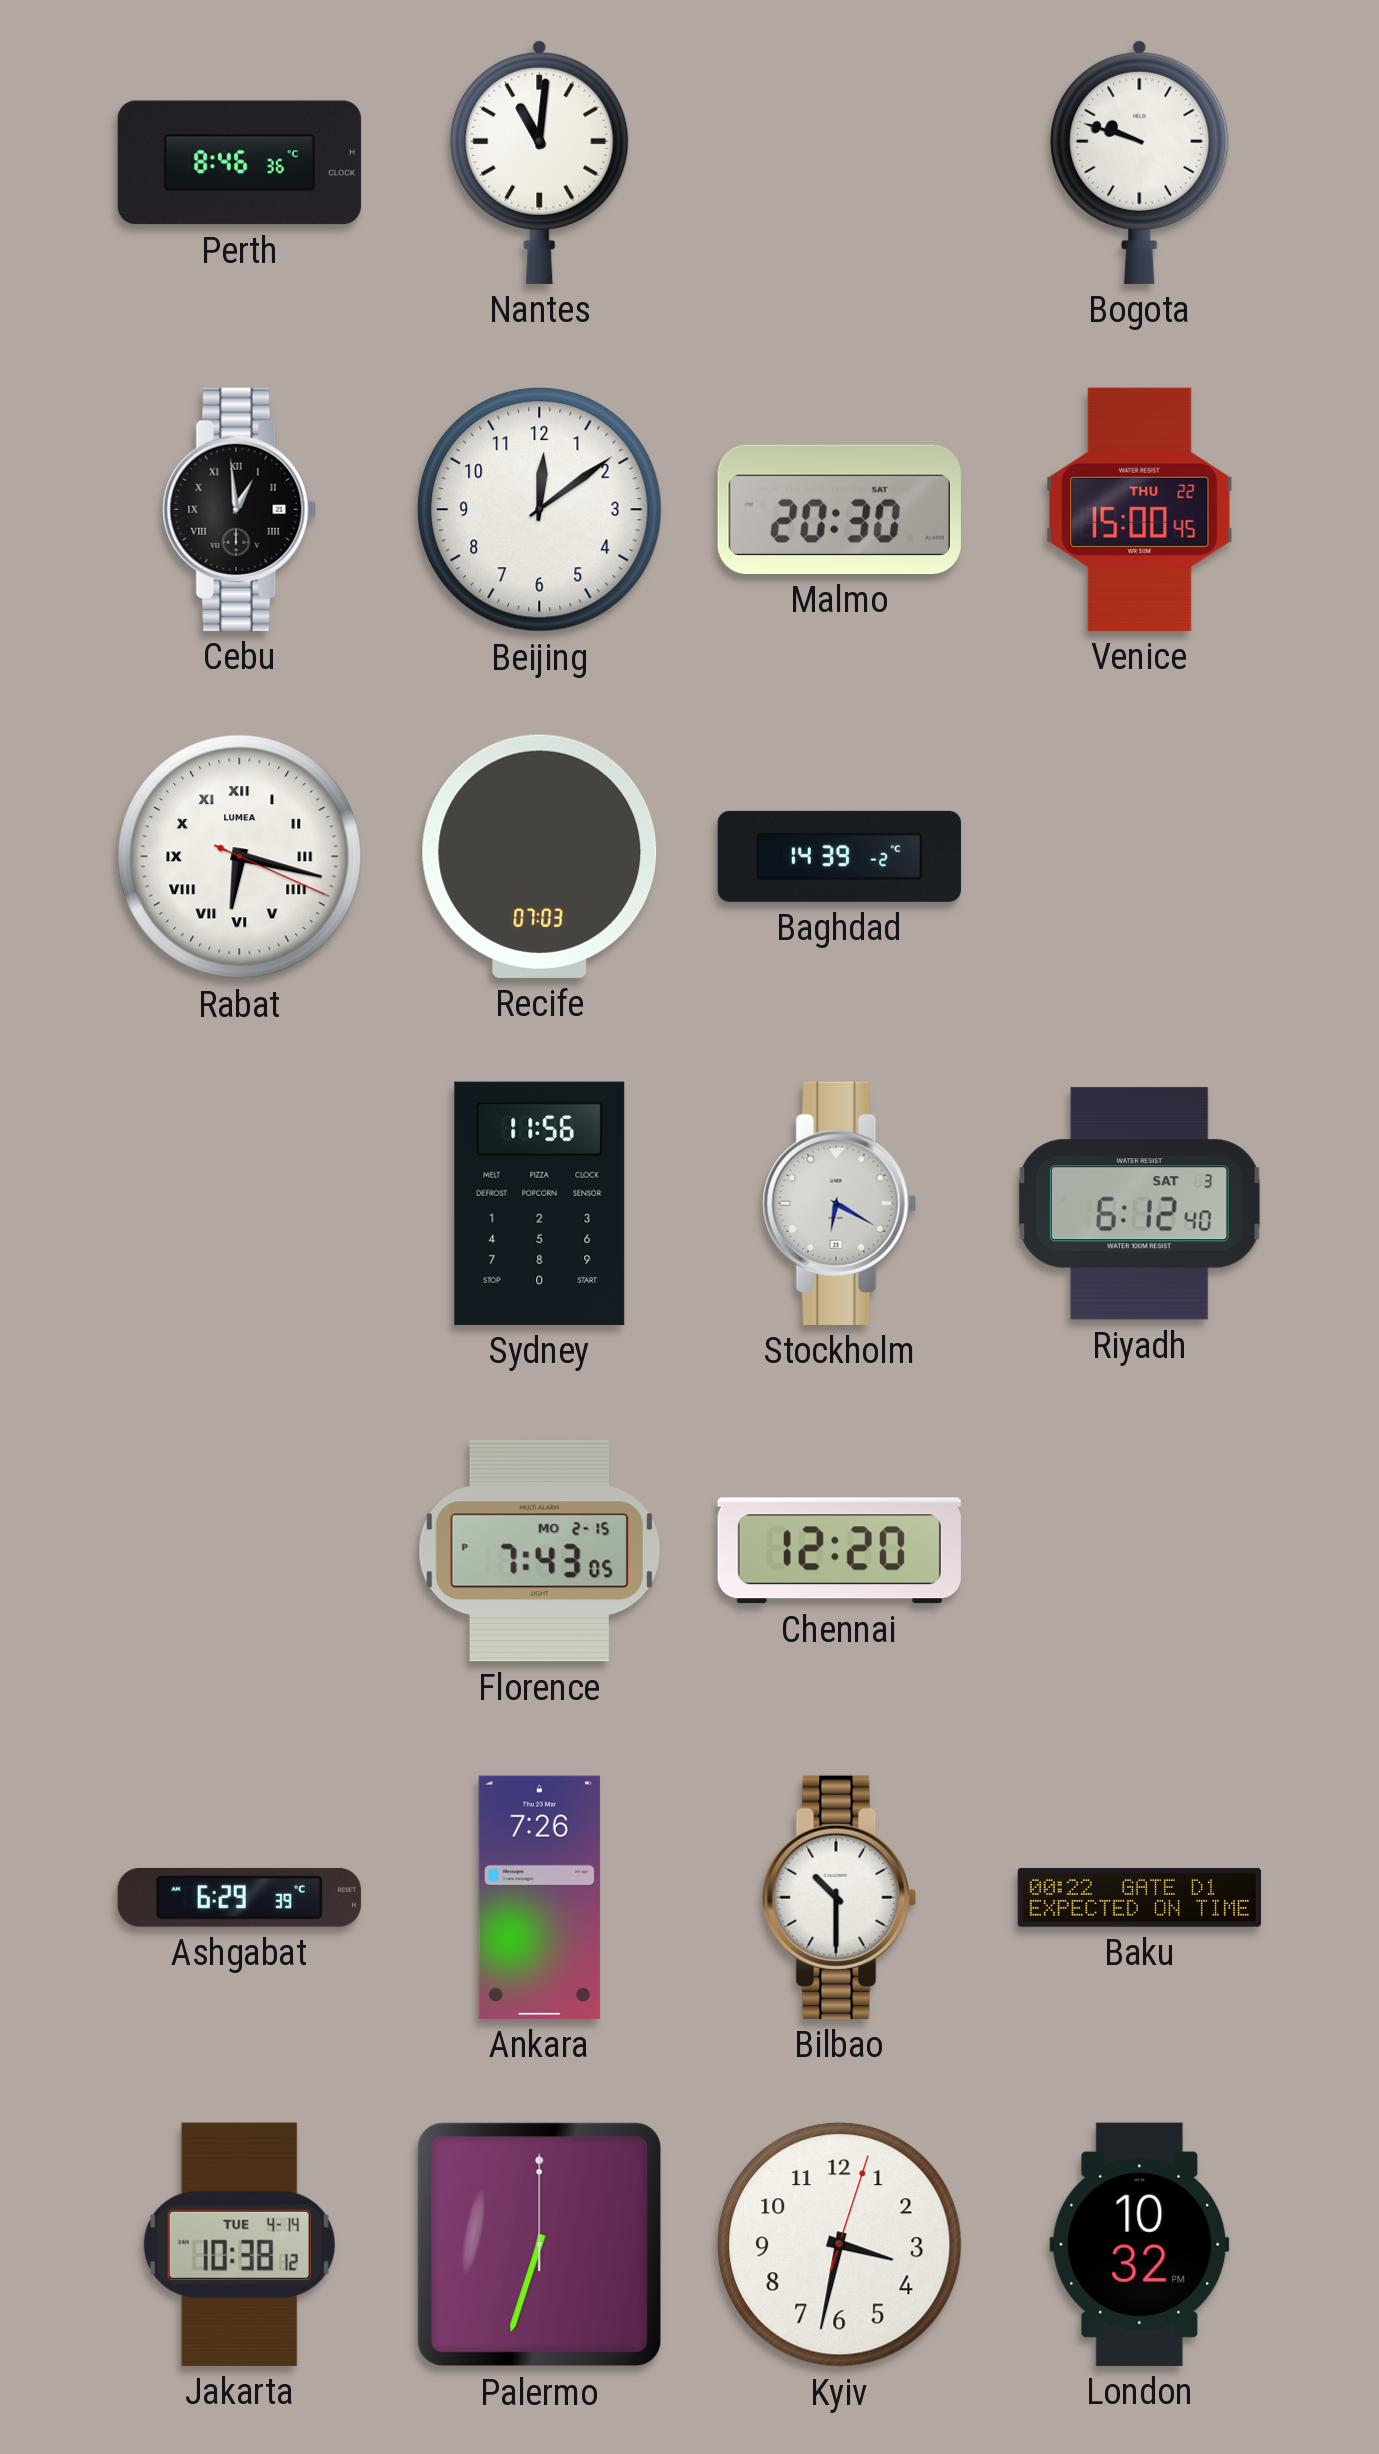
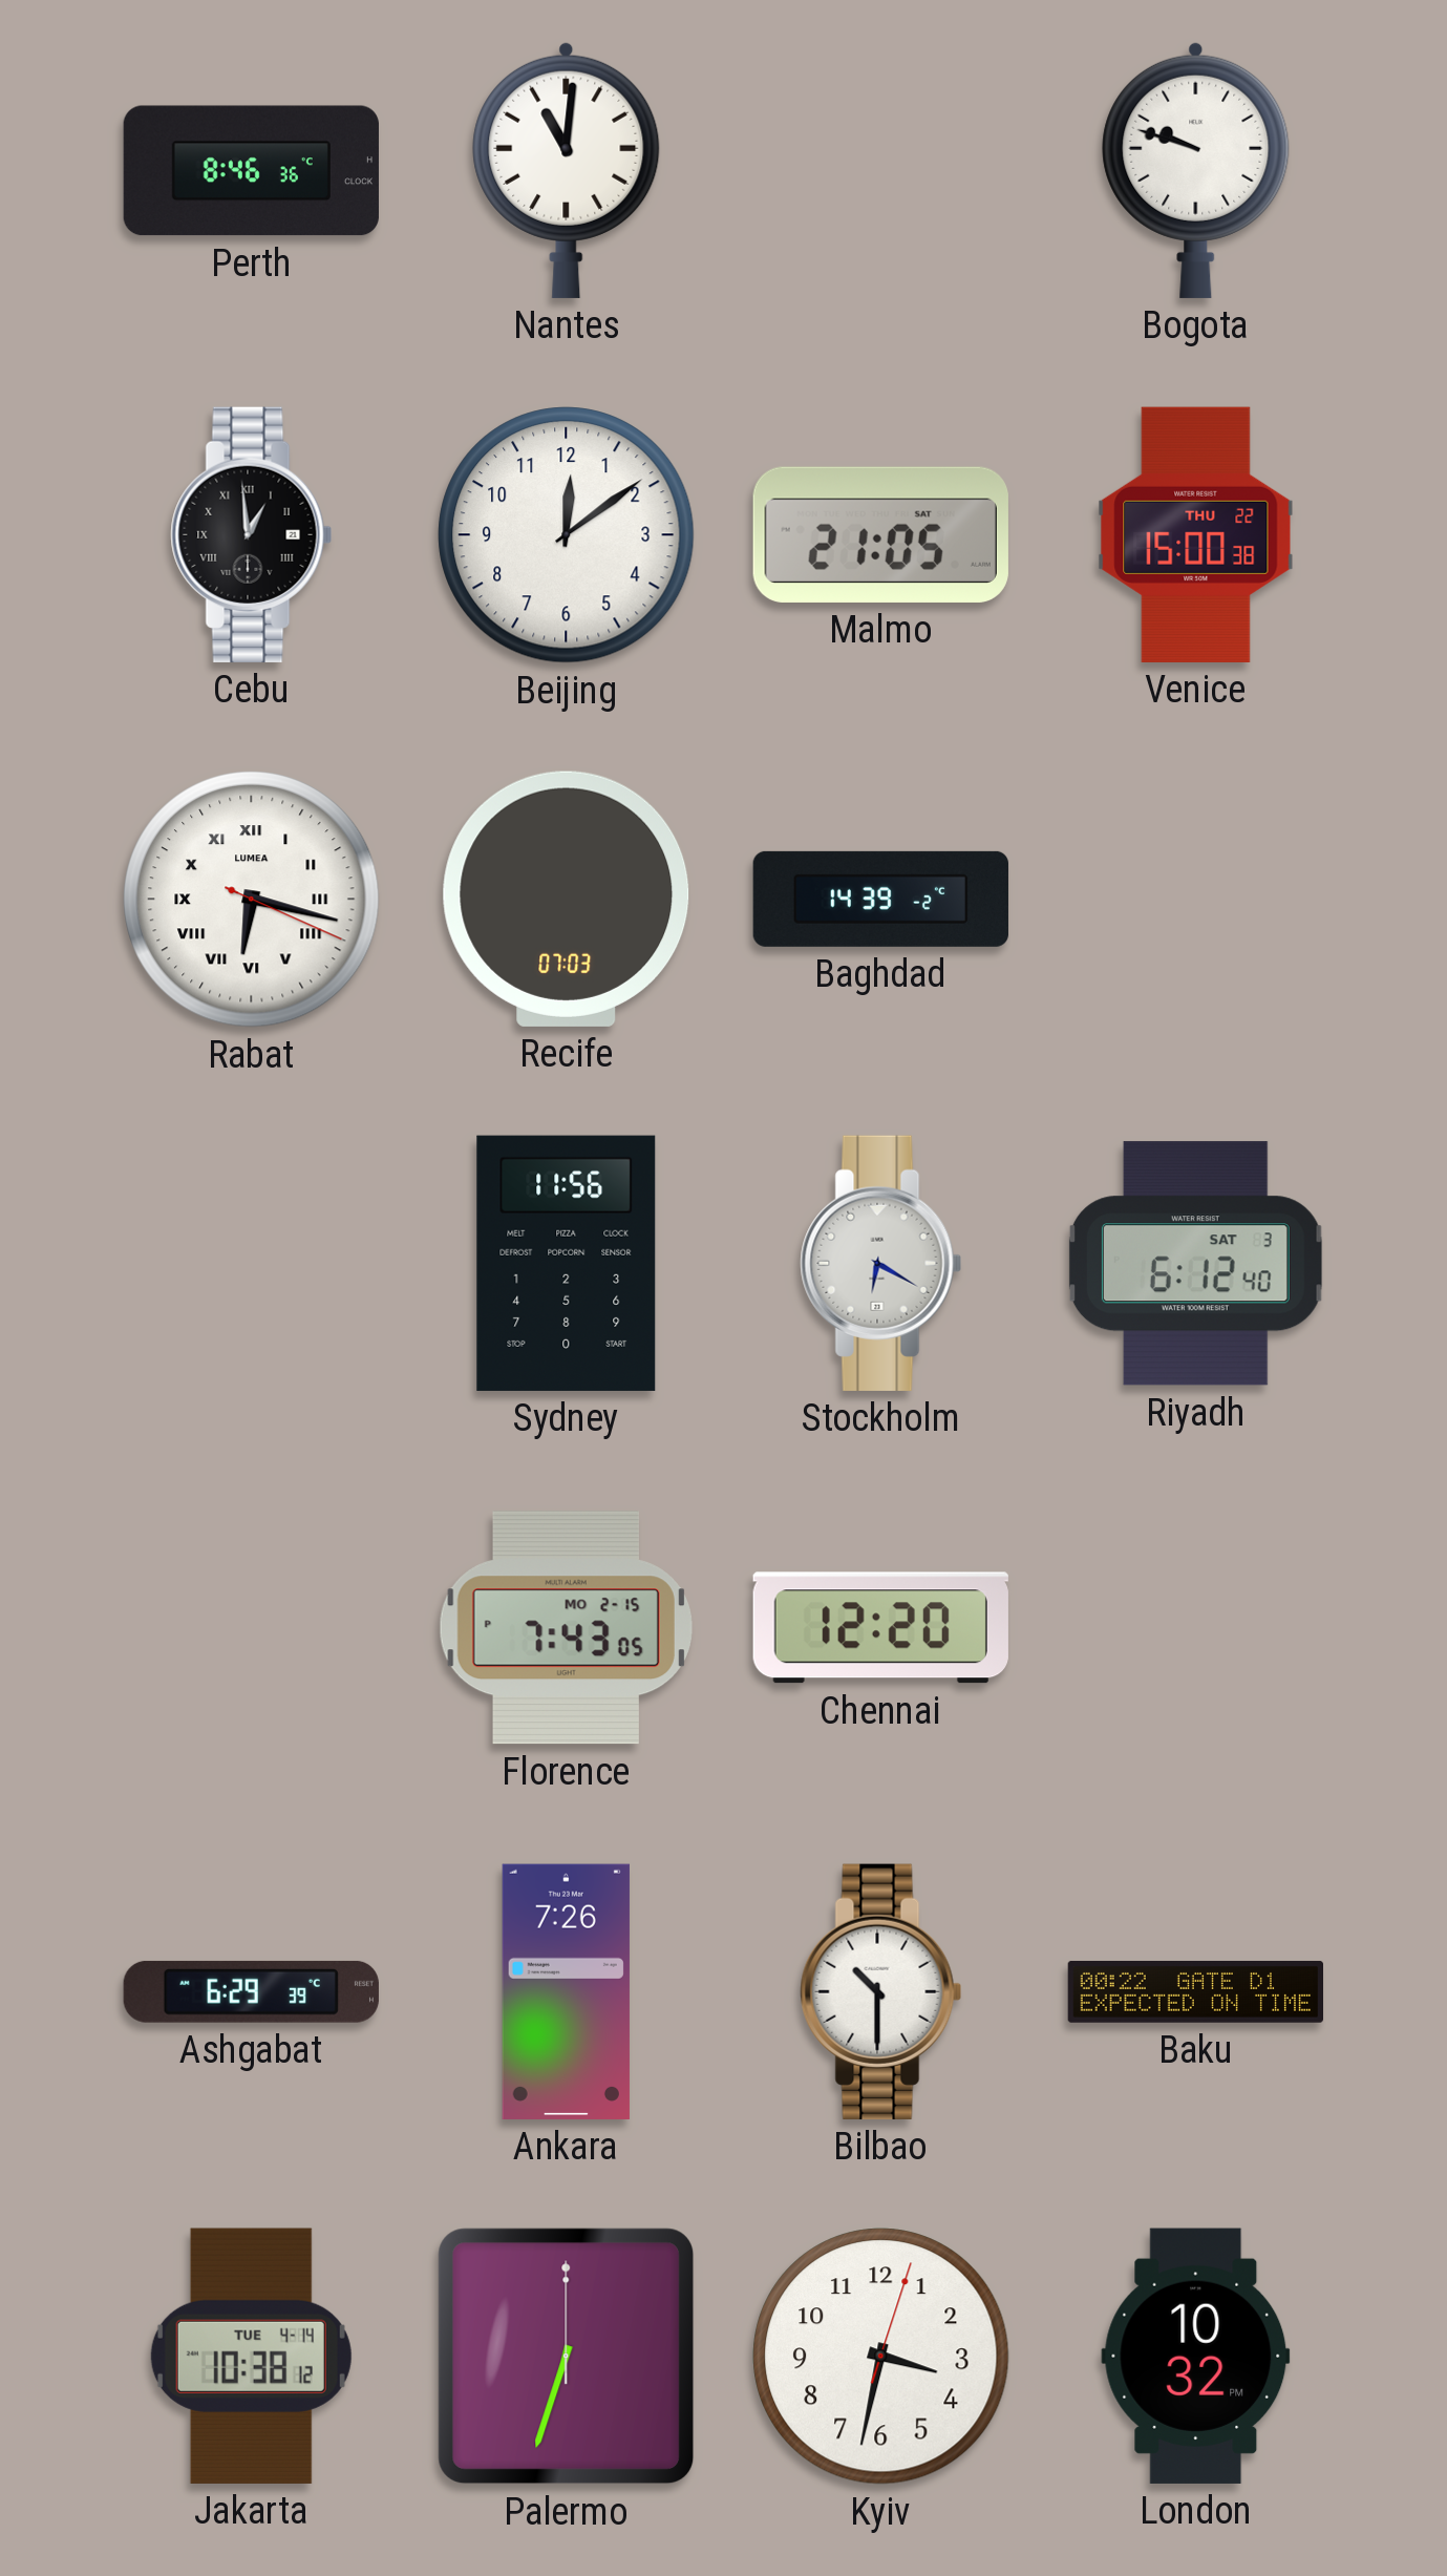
Malmo: 20:30 -> 21:05 (880, 534)
Venice: 15:00:45 -> 15:00:38 (1196, 534)
